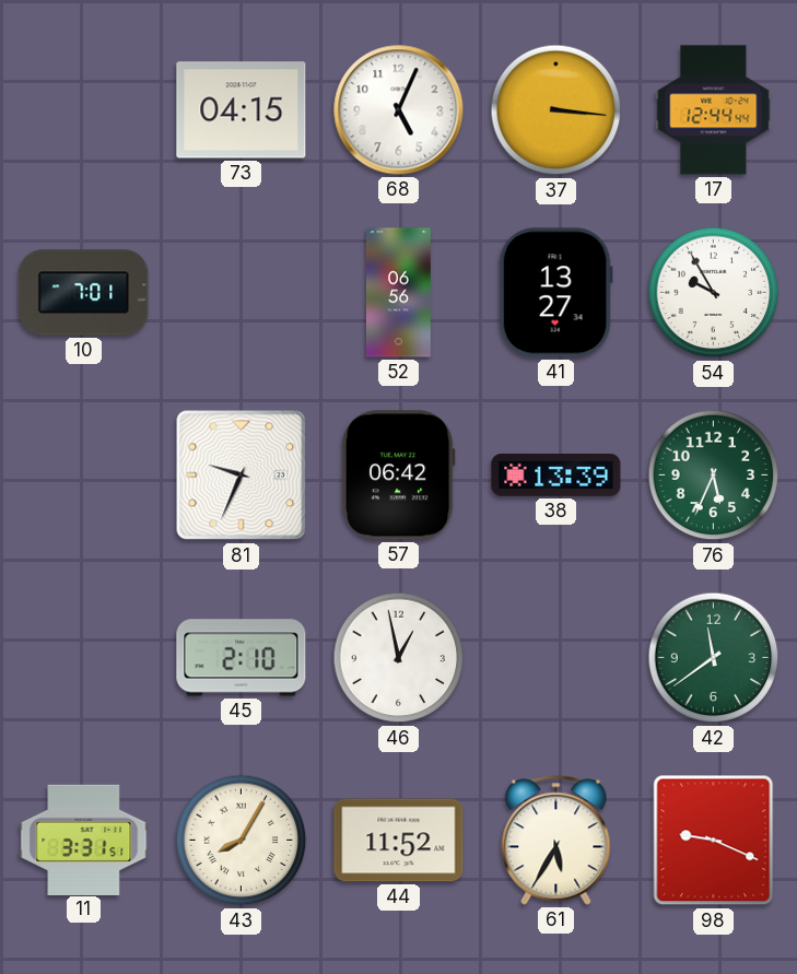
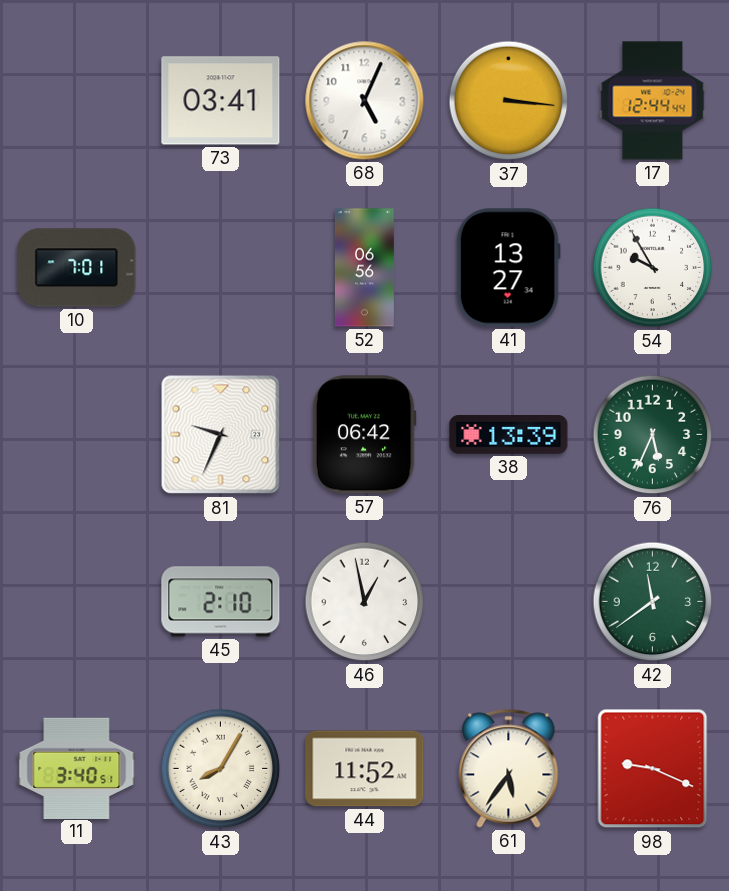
73: 04:15 -> 03:41 (221, 101)
11: 3:31 -> 3:40 (77, 768)
61: 5:35 -> 5:36 (509, 769)
